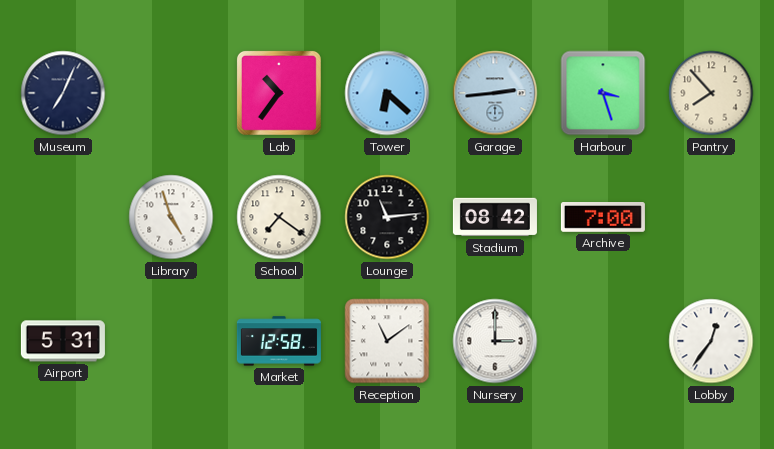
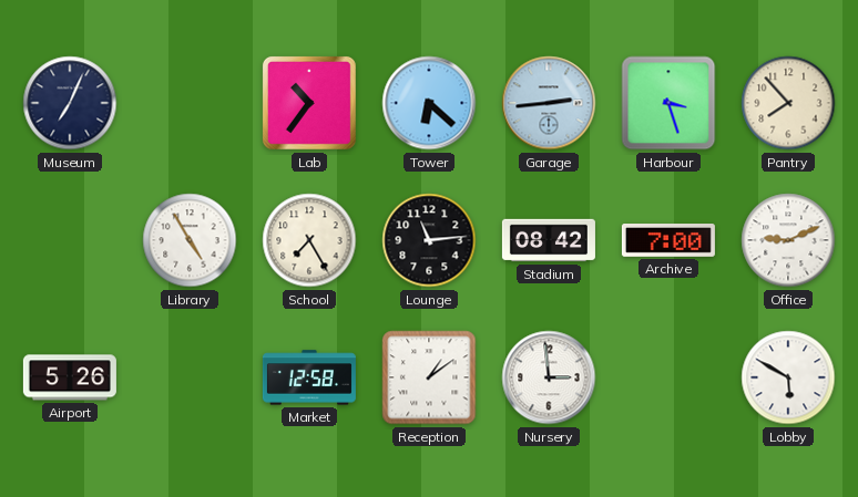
Library: 4:57 -> 4:55 (190, 240)
School: 7:21 -> 7:25 (309, 240)
Office: none -> 9:11 (788, 240)
Airport: 5:31 -> 5:26 (70, 377)
Reception: 11:09 -> 1:09 (429, 377)
Nursery: 3:00 -> 2:59 (549, 377)
Lobby: 12:36 -> 5:50 (788, 377)
